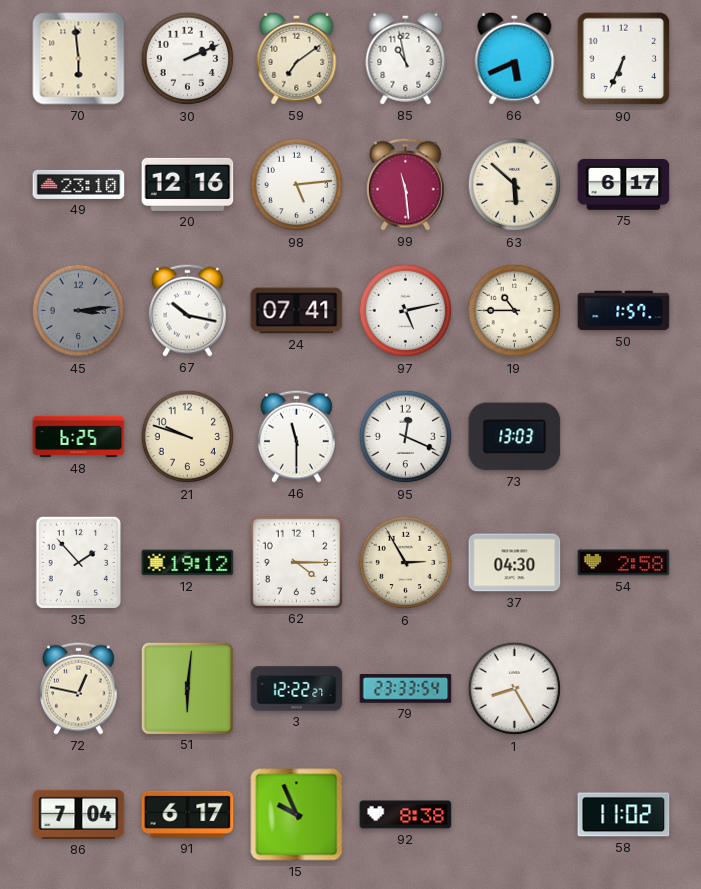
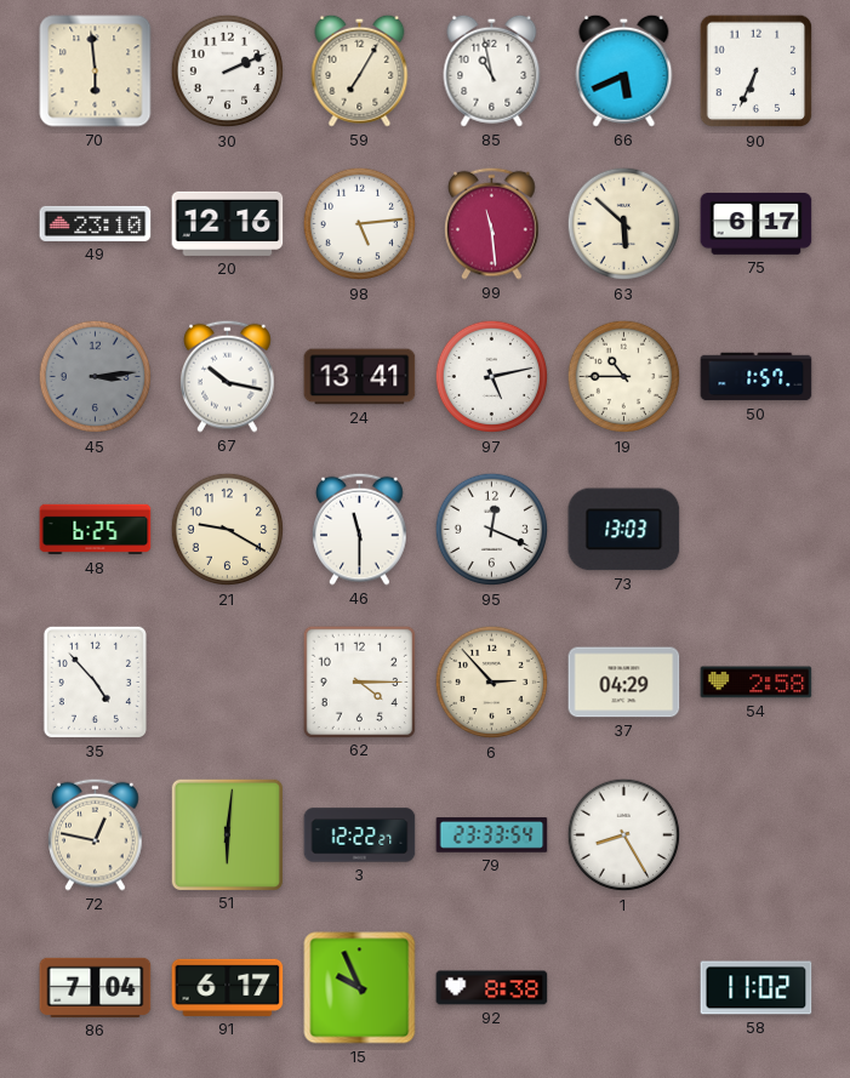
59: 7:09 -> 7:05 (360, 70)
24: 07:41 -> 13:41 (360, 377)
21: 9:48 -> 9:20 (228, 530)
35: 1:53 -> 4:53 (95, 681)
12: 19:12 -> none (188, 563)
6: 2:55 -> 2:53 (492, 683)
37: 04:30 -> 04:29 (624, 683)
